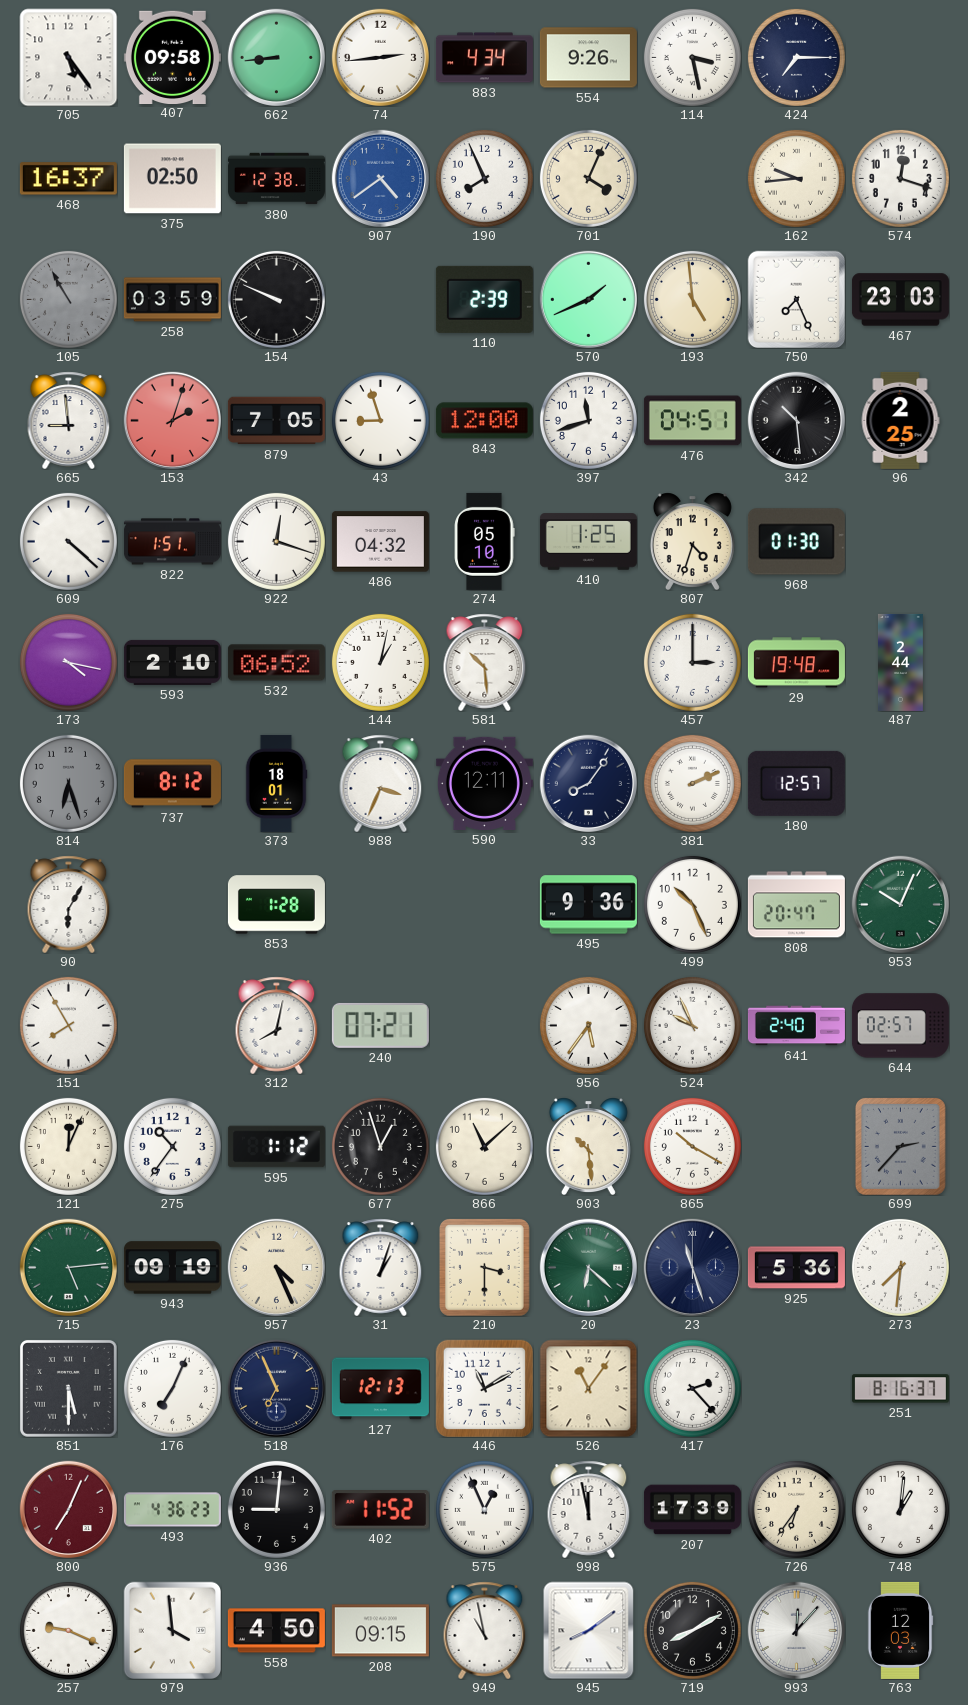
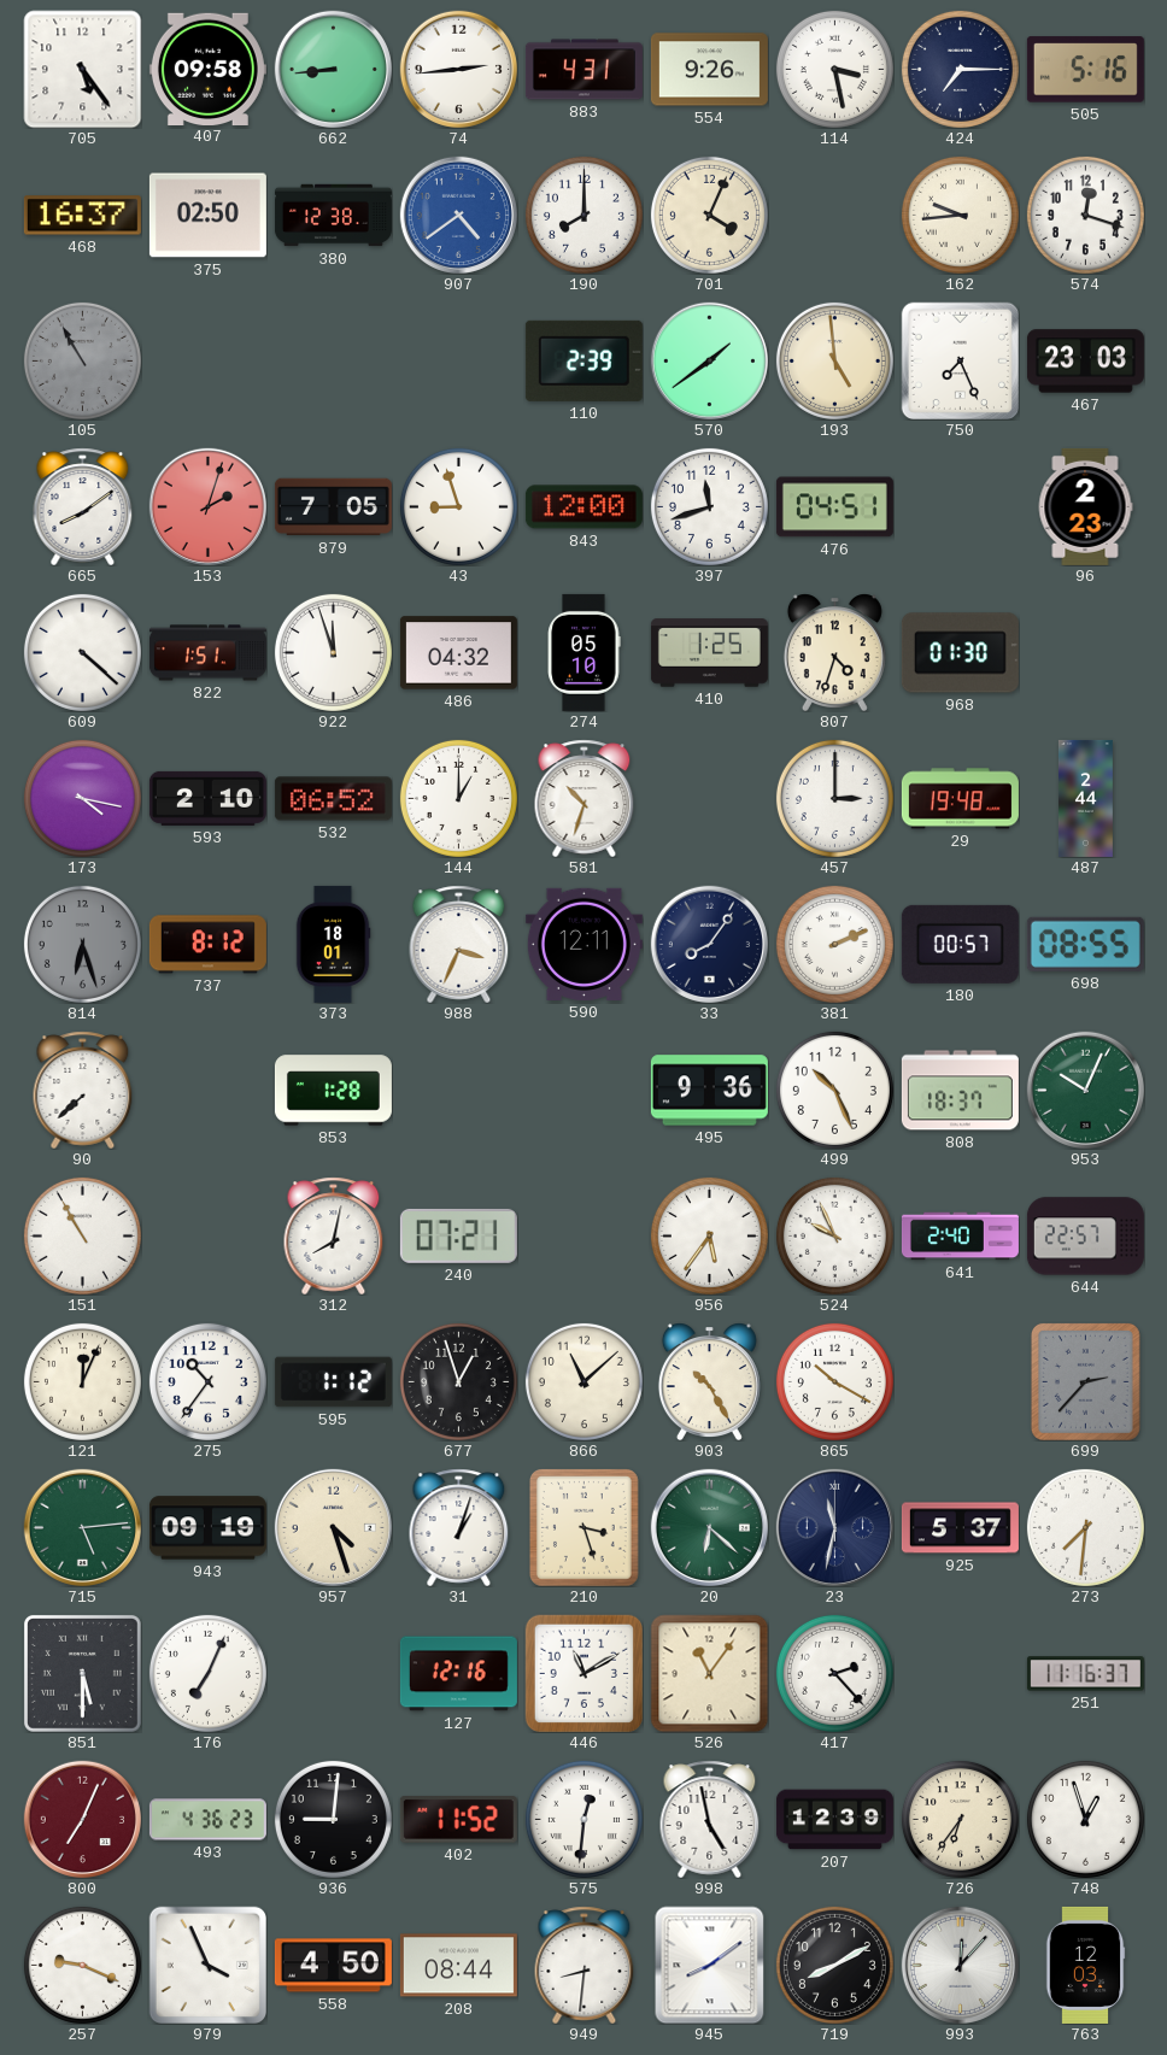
883: 4:34 -> 4:31 (583, 70)
505: none -> 5:16 (1085, 70)
190: 7:56 -> 8:00 (583, 215)
258: 03:59 -> none (172, 300)
154: 9:49 -> none (276, 299)
570: 1:41 -> 1:39 (709, 360)
665: 8:59 -> 8:09 (83, 506)
342: 10:29 -> none (796, 420)
96: 2:25 -> 2:23 (1085, 506)
922: 12:18 -> 11:57 (333, 652)
144: 1:02 -> 1:00 (458, 798)
581: 10:29 -> 10:33 (585, 798)
180: 12:57 -> 00:57 (960, 944)
698: none -> 08:55 (1085, 944)
90: 6:05 -> 7:38 (83, 1090)
808: 20:47 -> 18:37 (960, 1091)
151: 7:55 -> 10:55 (82, 1235)
644: 02:57 -> 22:57 (1085, 1237)
903: 10:29 -> 10:25 (709, 1381)
957: 4:26 -> 4:27 (333, 1527)
210: 3:30 -> 3:27 (583, 1527)
23: 11:27 -> 11:32 (834, 1527)
925: 5:36 -> 5:37 (960, 1528)
518: 6:56 -> none (276, 1388)
127: 12:13 -> 12:16 (458, 1674)
251: 8:16 -> 11:16 (1085, 1674)
575: 12:56 -> 12:31 (583, 1819)
998: 11:58 -> 4:58 (710, 1819)
207: 17:39 -> 12:39 (834, 1820)
748: 1:01 -> 12:57 (1085, 1819)
979: 3:59 -> 3:56 (207, 1965)
208: 09:15 -> 08:44 (458, 1966)
949: 10:58 -> 8:31 (585, 1965)
